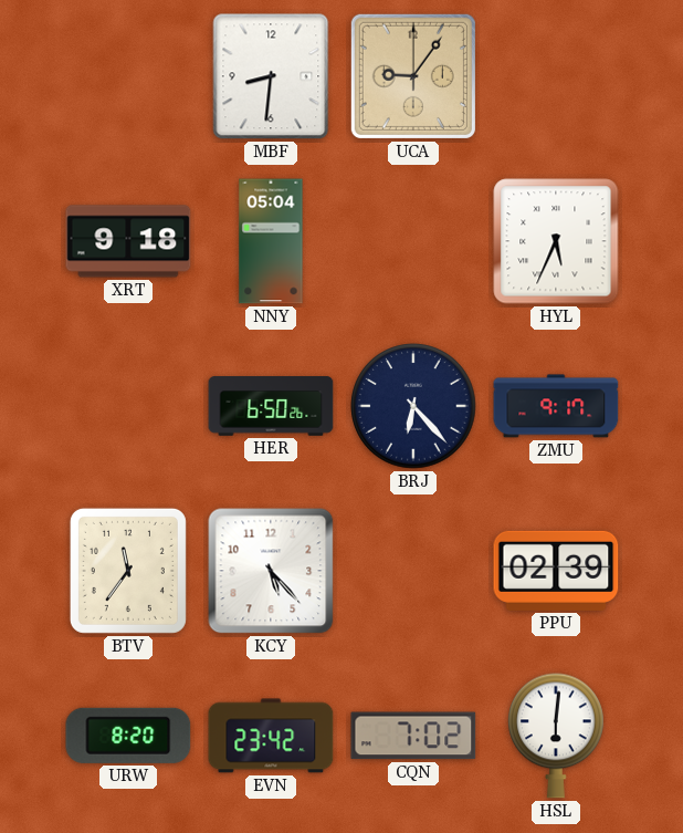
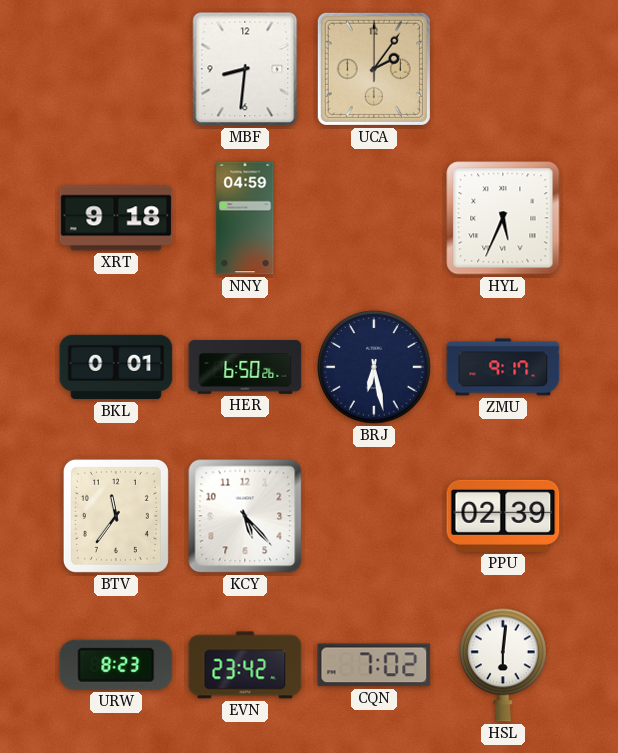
UCA: 9:06 -> 2:06 (374, 69)
NNY: 05:04 -> 04:59 (245, 218)
BKL: none -> 0:01 (116, 367)
BRJ: 6:23 -> 6:28 (374, 367)
URW: 8:20 -> 8:23 (116, 665)
